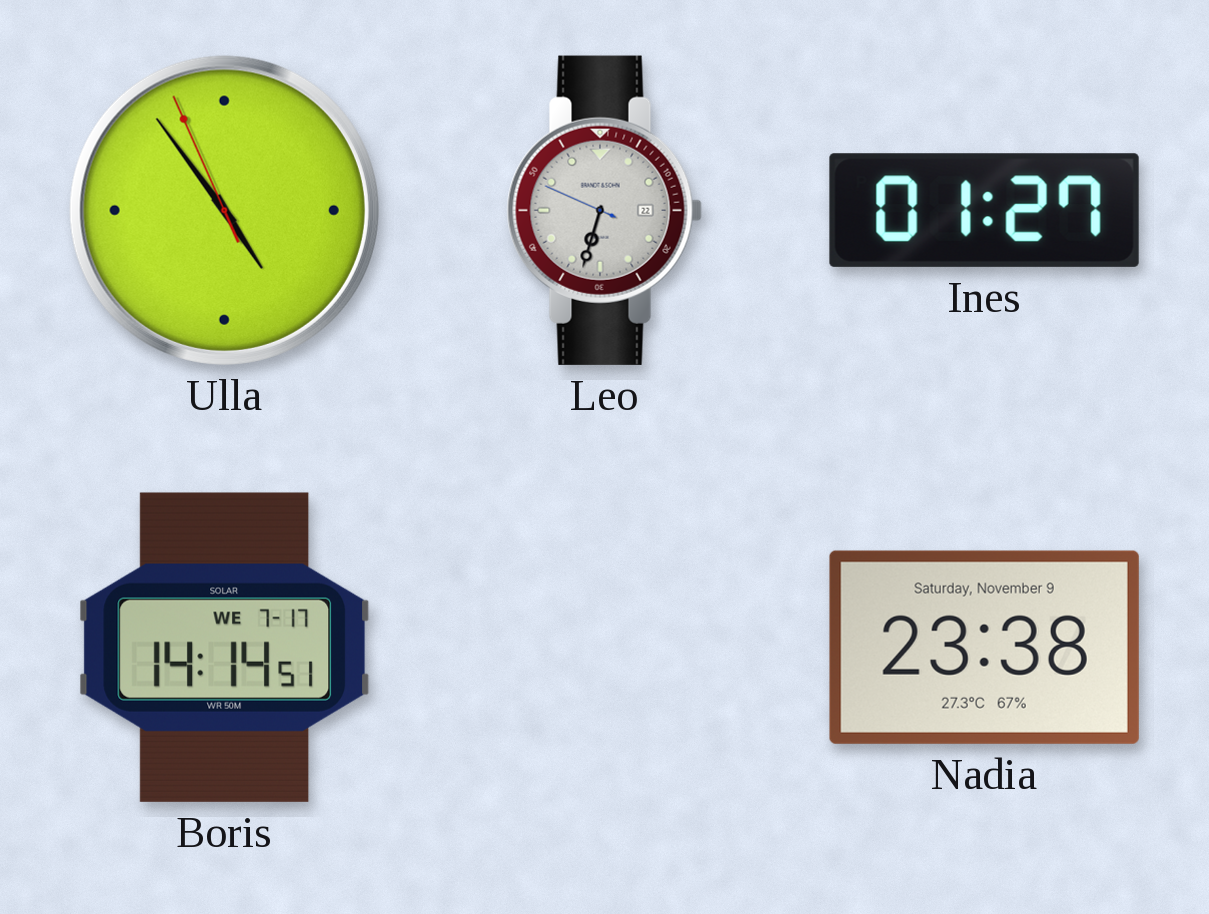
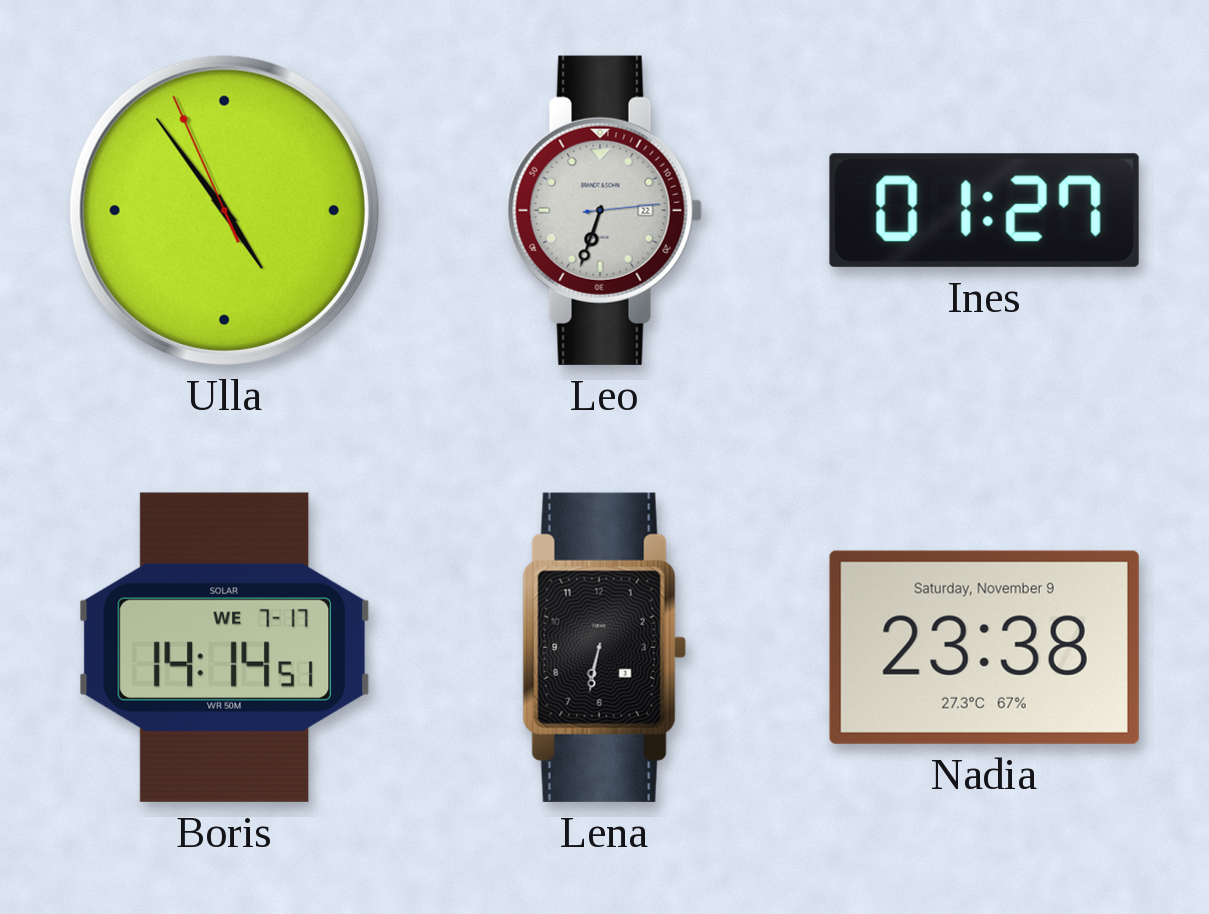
Leo: 6:32 -> 6:33 (604, 210)
Lena: none -> 6:32 (604, 647)
